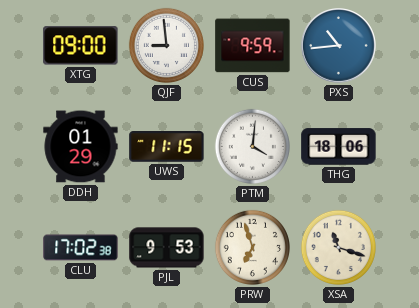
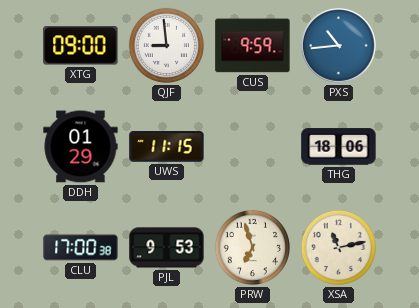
PTM: 4:01 -> none (252, 146)
CLU: 17:02 -> 17:00 (81, 248)
XSA: 11:18 -> 11:13 (338, 247)
